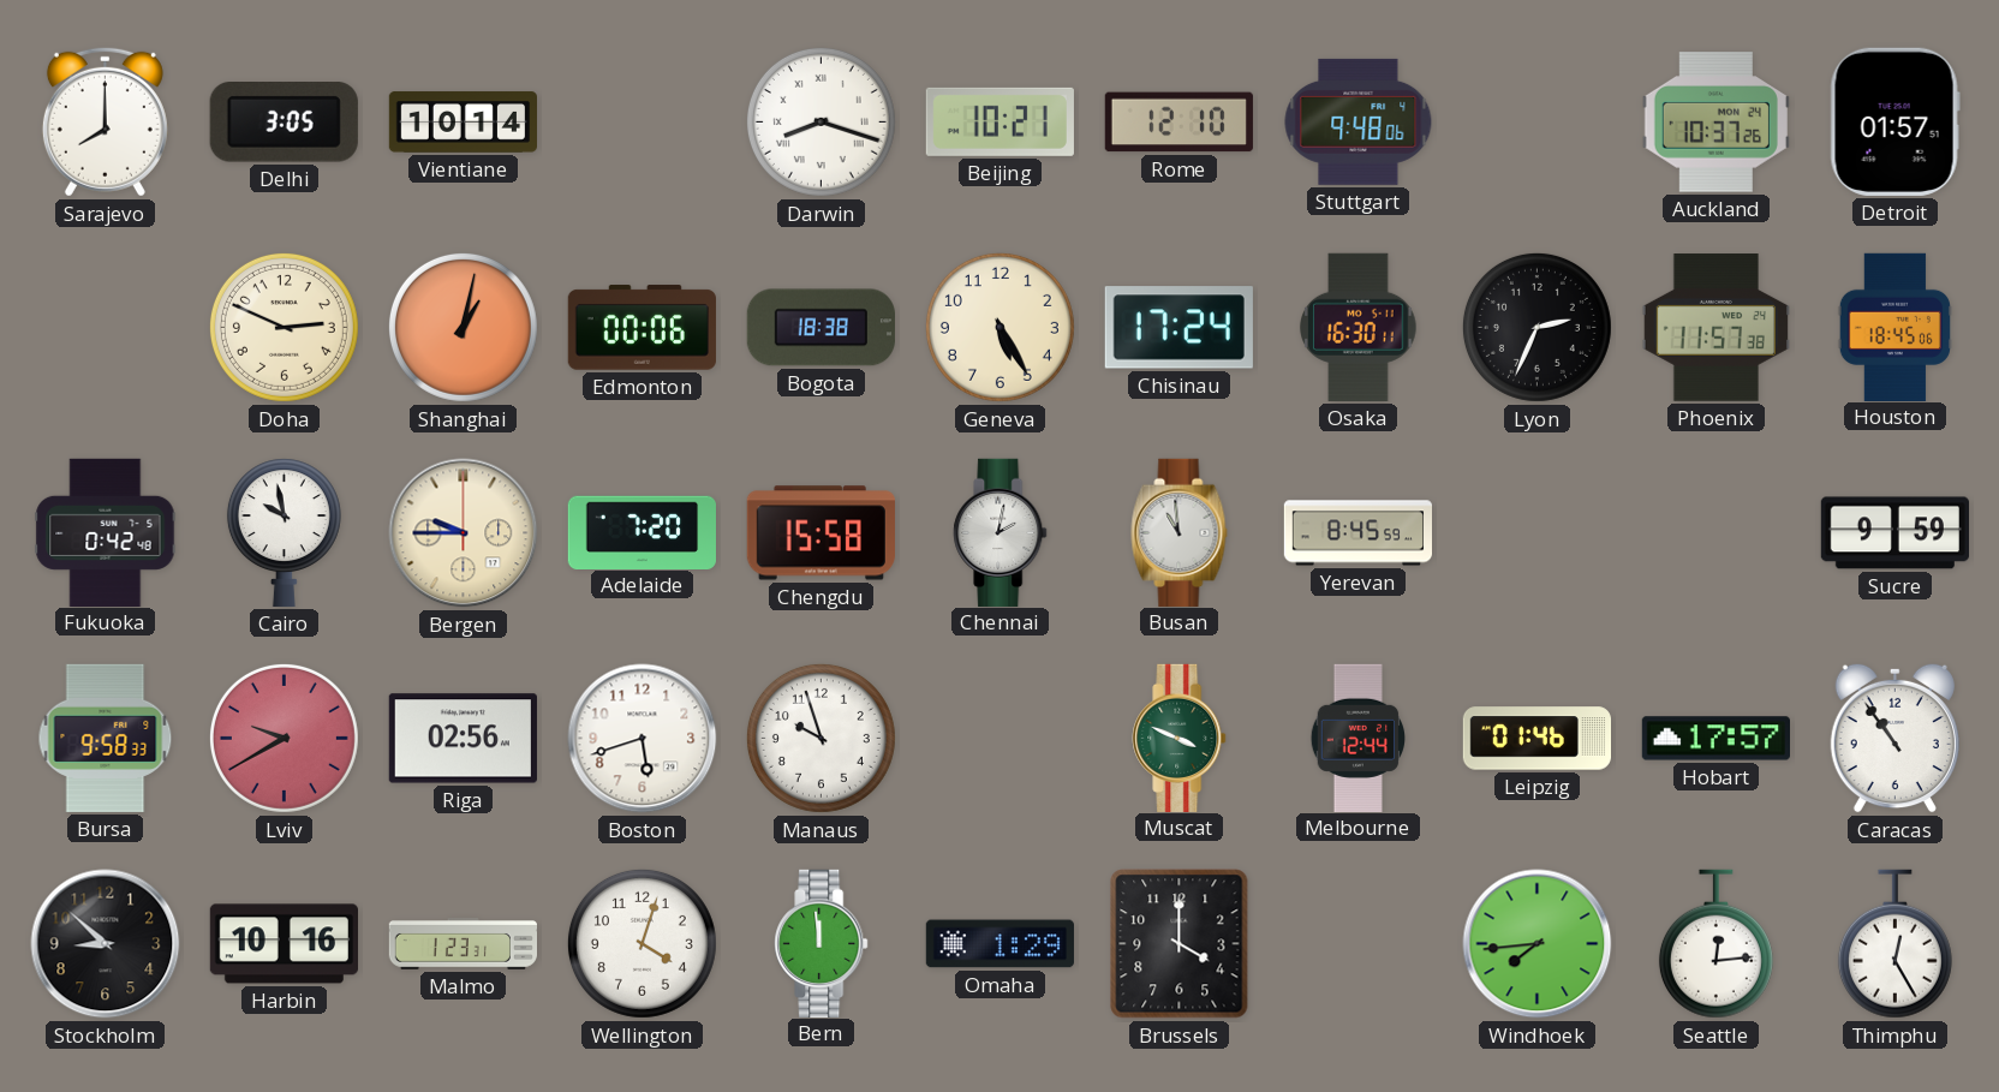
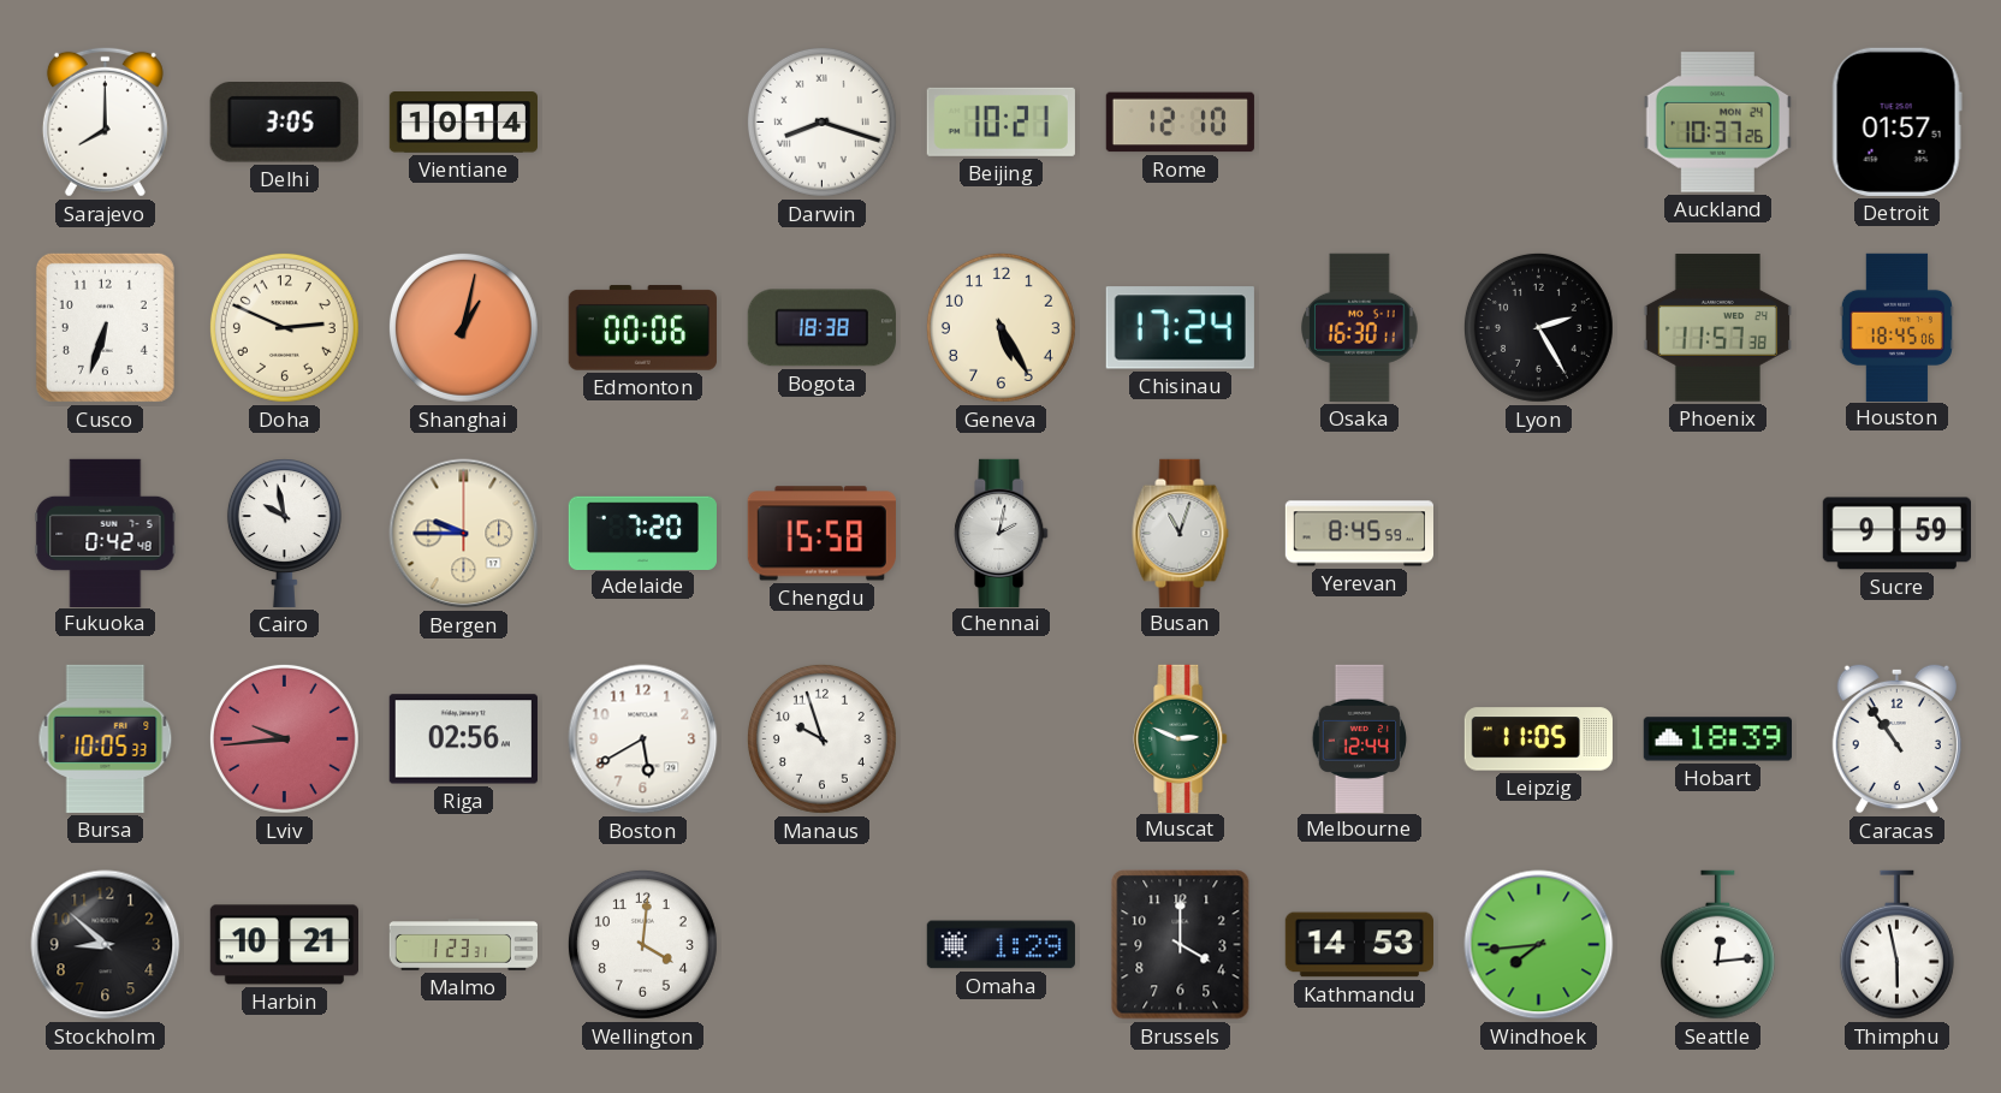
Stuttgart: 9:48 -> none (1359, 121)
Cusco: none -> 6:33 (105, 327)
Lyon: 2:34 -> 2:25 (1538, 327)
Busan: 10:59 -> 11:03 (1181, 533)
Bursa: 9:58 -> 10:05 (106, 738)
Lviv: 9:40 -> 9:44 (284, 738)
Boston: 5:42 -> 5:40 (643, 739)
Muscat: 3:49 -> 2:49 (1181, 738)
Leipzig: 01:46 -> 11:05 (1538, 739)
Hobart: 17:57 -> 18:39 (1717, 739)
Harbin: 10:16 -> 10:21 (284, 945)
Wellington: 4:03 -> 4:01 (642, 944)
Bern: 11:59 -> none (822, 943)
Kathmandu: none -> 14:53 (1359, 945)
Thimphu: 12:25 -> 5:58 (1896, 945)
